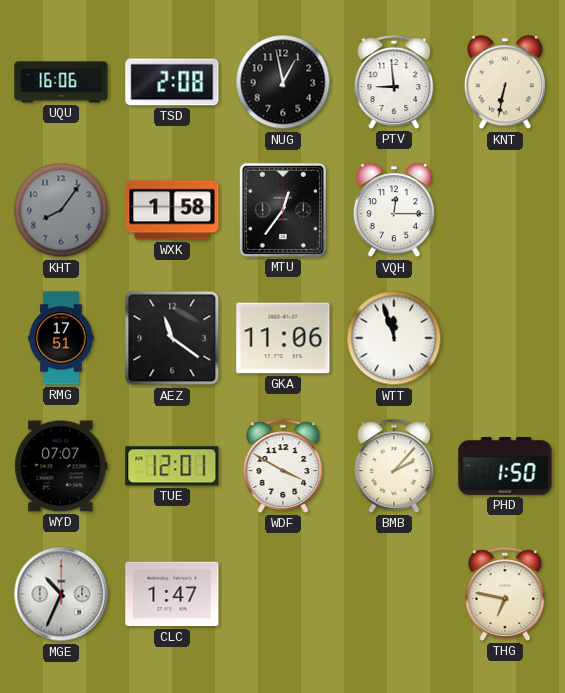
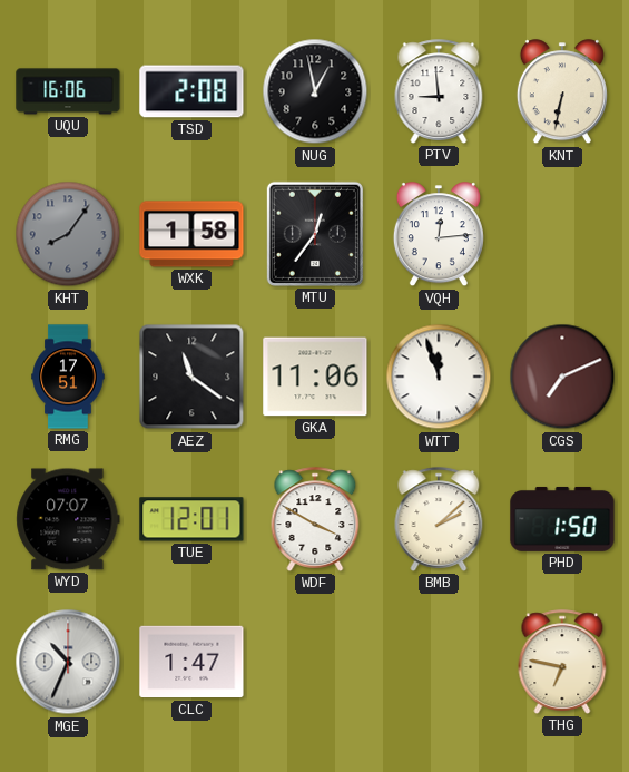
VQH: 12:15 -> 12:14 (439, 235)
CGS: none -> 7:11 (562, 377)
BMB: 2:07 -> 2:08 (439, 519)
